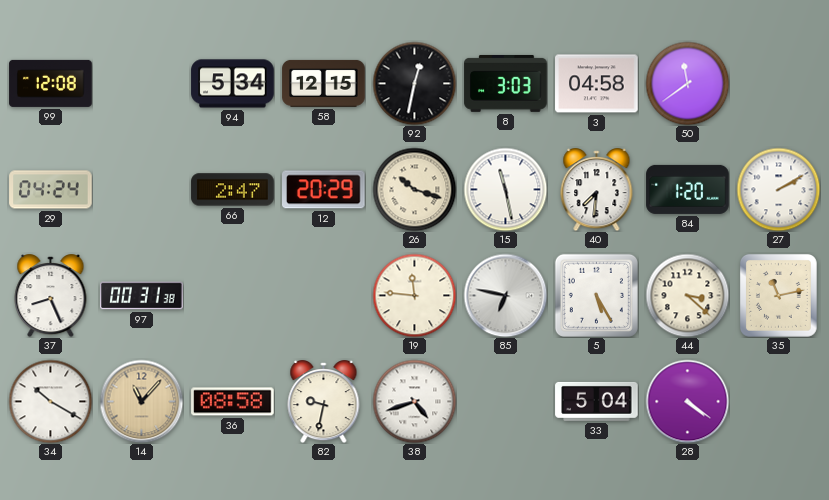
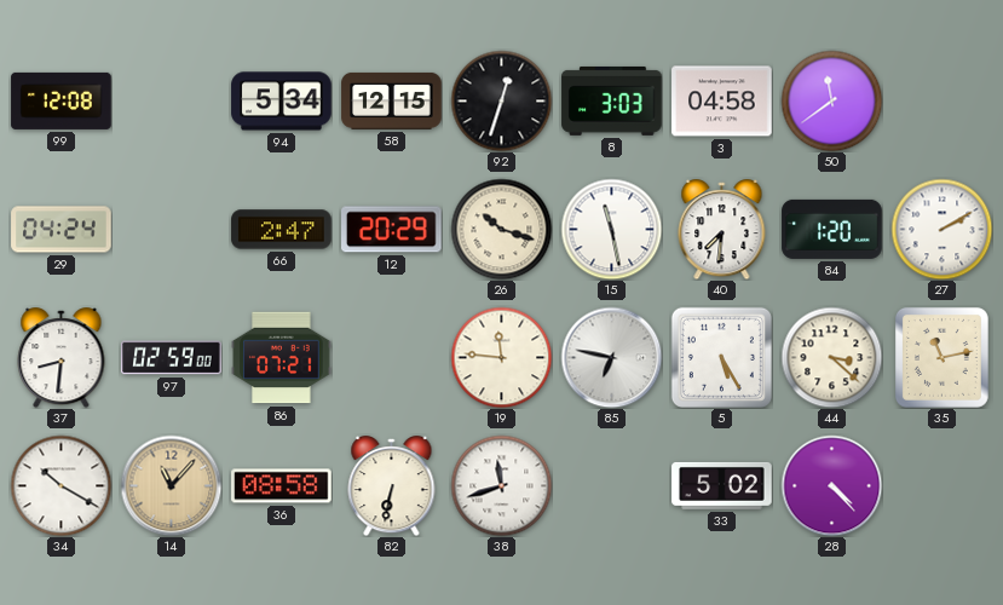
92: 12:32 -> 12:33 (501, 100)
37: 8:26 -> 8:31 (62, 358)
97: 00:31 -> 02:59 (172, 358)
86: none -> 07:21 (282, 358)
82: 9:32 -> 6:32 (392, 486)
38: 4:42 -> 11:42 (501, 485)
33: 5:04 -> 5:02 (722, 485)
28: 4:21 -> 4:23 (831, 485)
